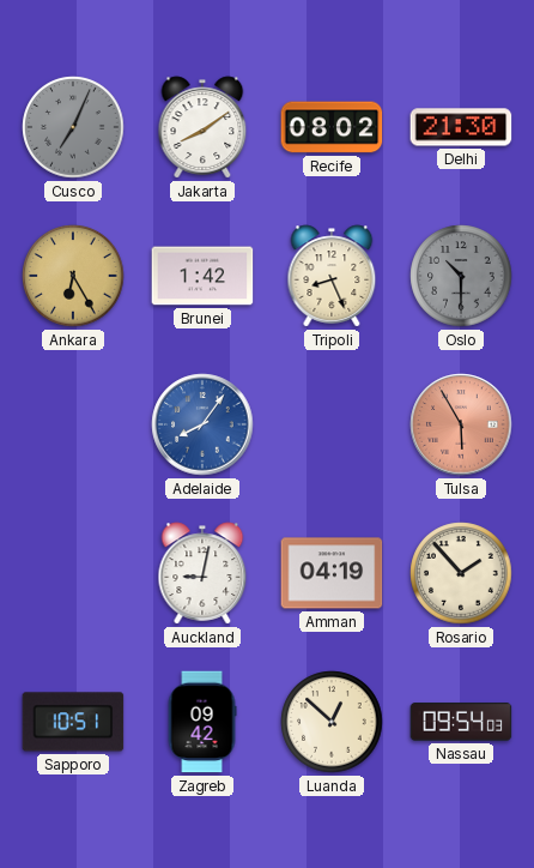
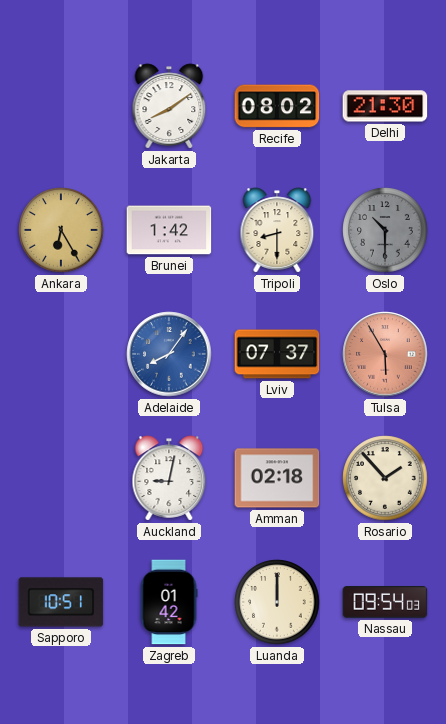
Cusco: 7:04 -> none (73, 127)
Tripoli: 8:26 -> 8:30 (277, 230)
Lviv: none -> 07:37 (277, 354)
Amman: 04:19 -> 02:18 (277, 478)
Zagreb: 09:42 -> 01:42 (169, 602)
Luanda: 12:52 -> 12:00 (277, 602)
